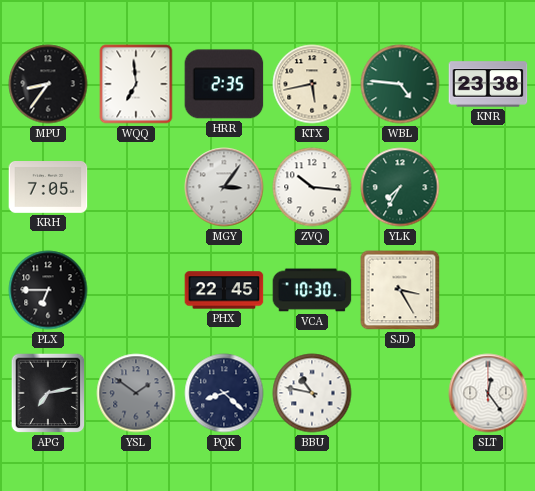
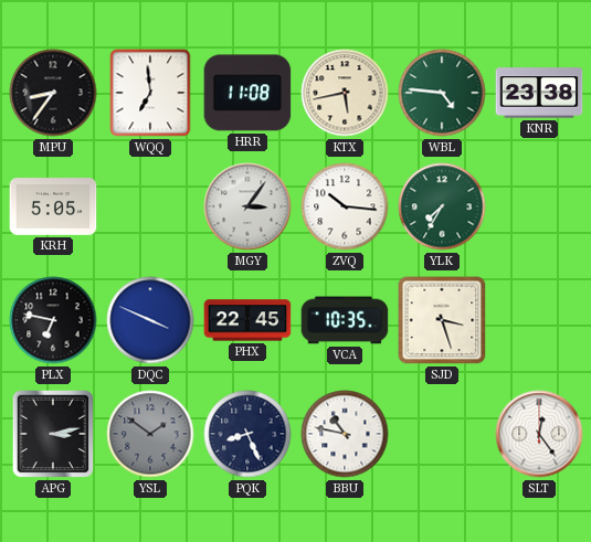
HRR: 2:35 -> 11:08 (247, 93)
KRH: 7:05 -> 5:05 (53, 208)
PLX: 6:45 -> 6:47 (53, 320)
DQC: none -> 3:49 (150, 320)
VCA: 10:30 -> 10:35 (345, 320)
SJD: 3:25 -> 3:27 (442, 320)
APG: 7:13 -> 3:13 (53, 434)
PQK: 8:22 -> 8:26 (247, 434)
